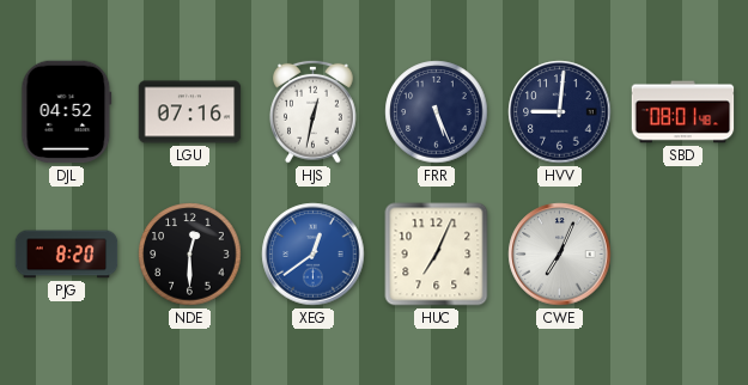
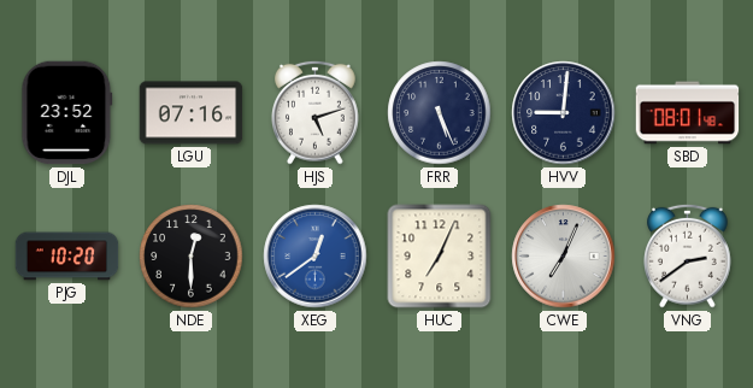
DJL: 04:52 -> 23:52 (67, 113)
HJS: 12:32 -> 5:12 (316, 112)
PJG: 8:20 -> 10:20 (67, 257)
VNG: none -> 2:39 (688, 255)
